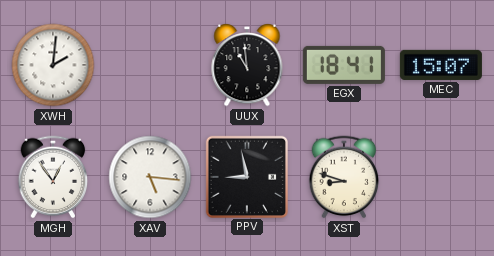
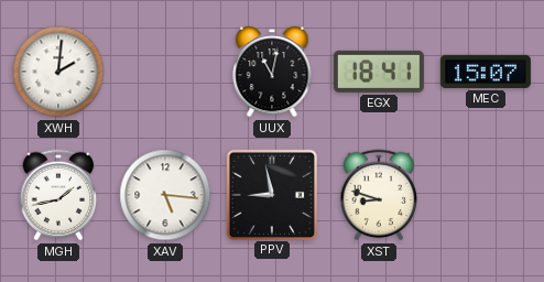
UUX: 10:59 -> 11:02 (272, 73)
MGH: 12:54 -> 1:43 (58, 195)
